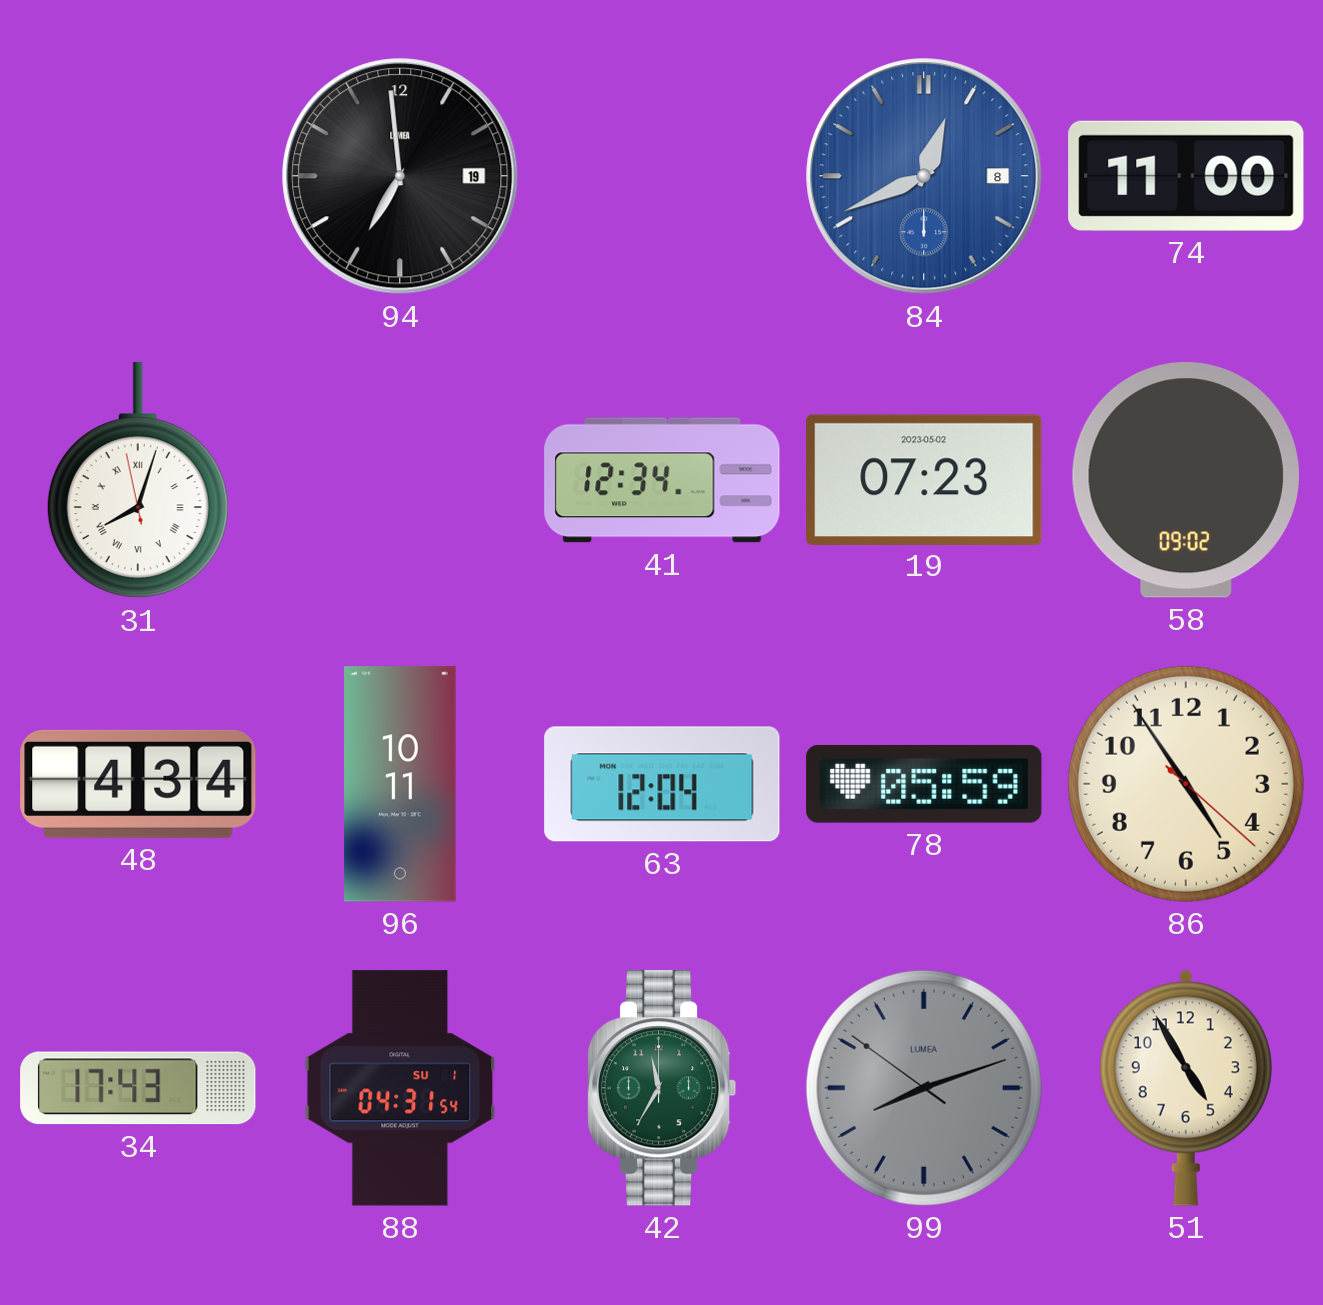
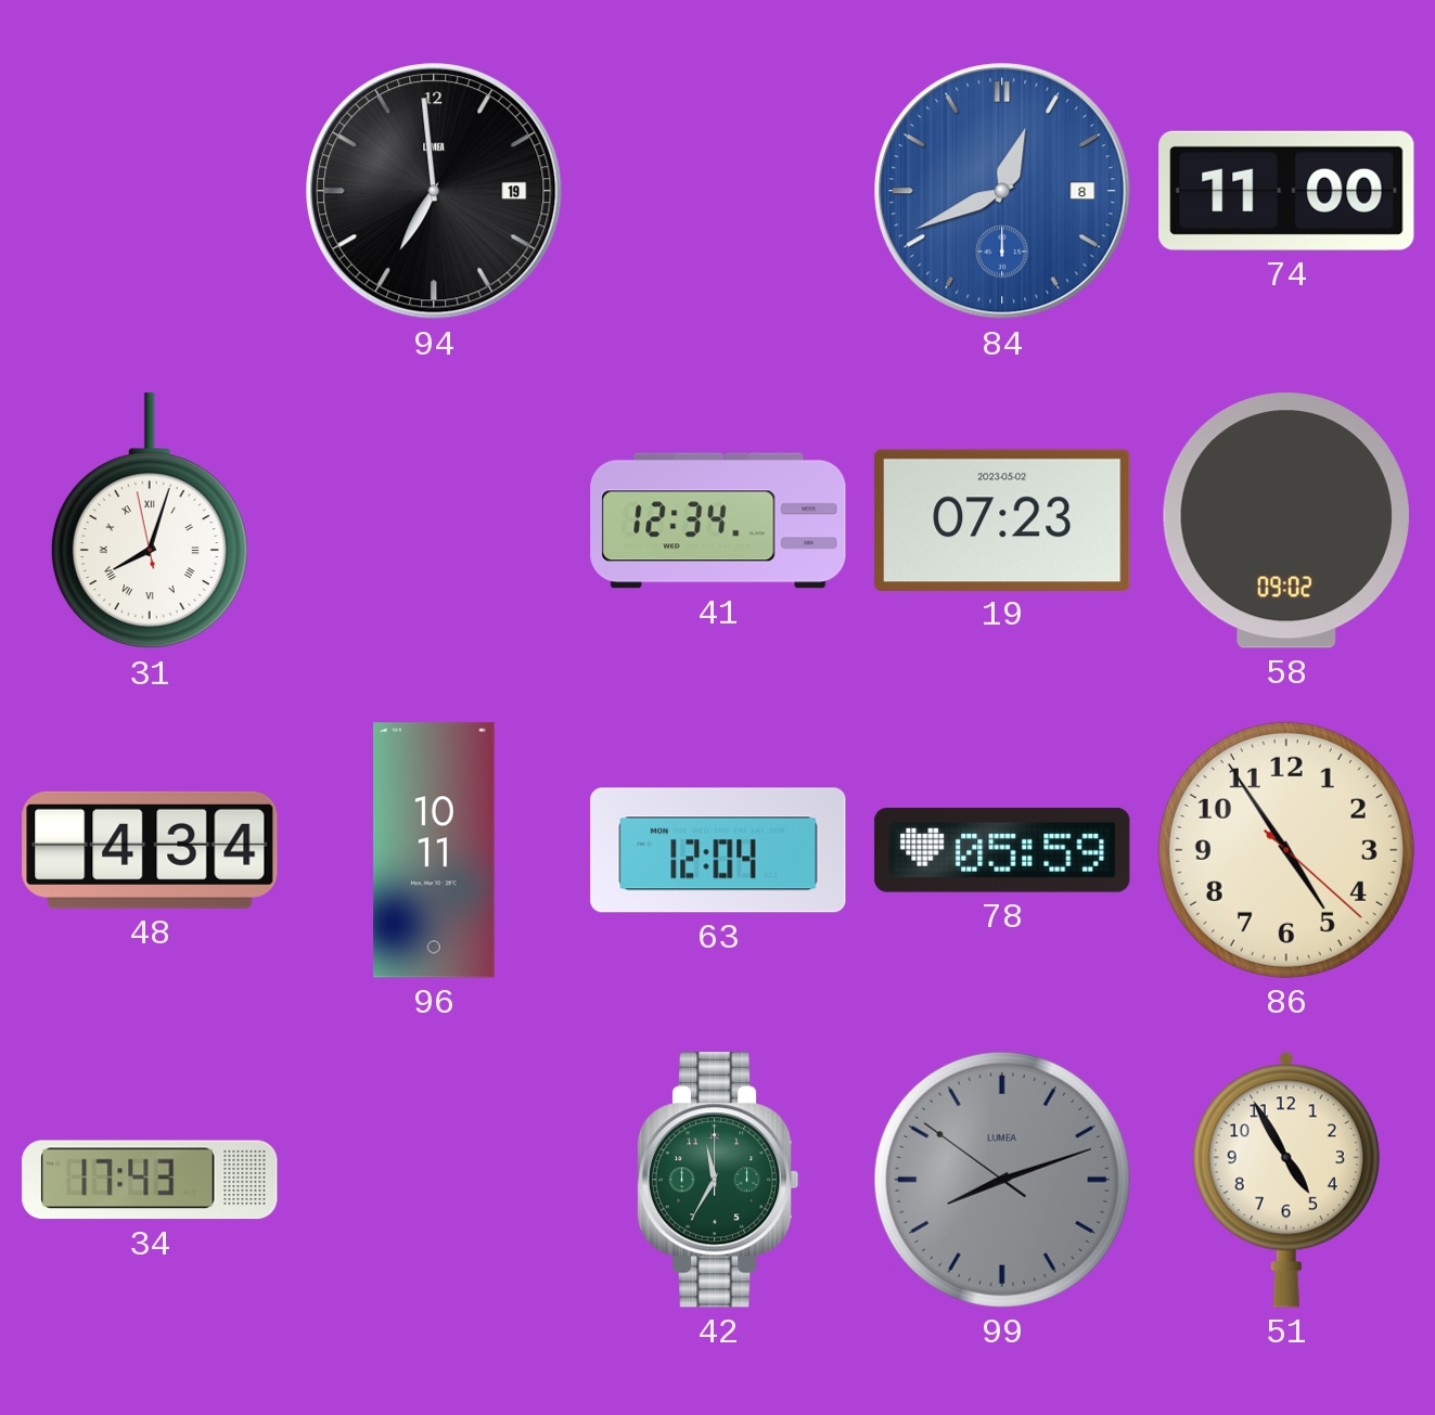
88: 04:31 -> none (400, 1088)
